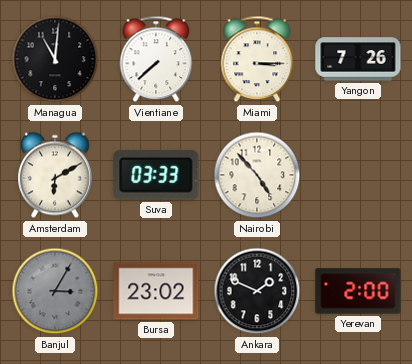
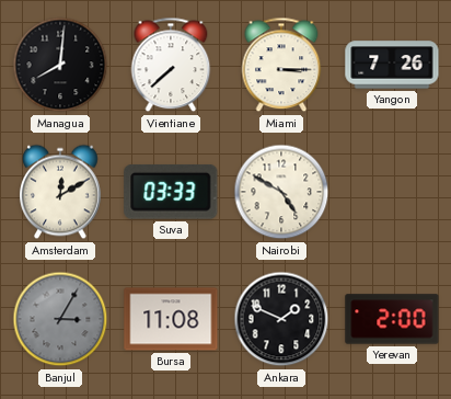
Managua: 11:01 -> 8:01 (60, 65)
Amsterdam: 6:10 -> 12:10 (61, 192)
Nairobi: 4:53 -> 4:50 (281, 192)
Bursa: 23:02 -> 11:08 (171, 319)
